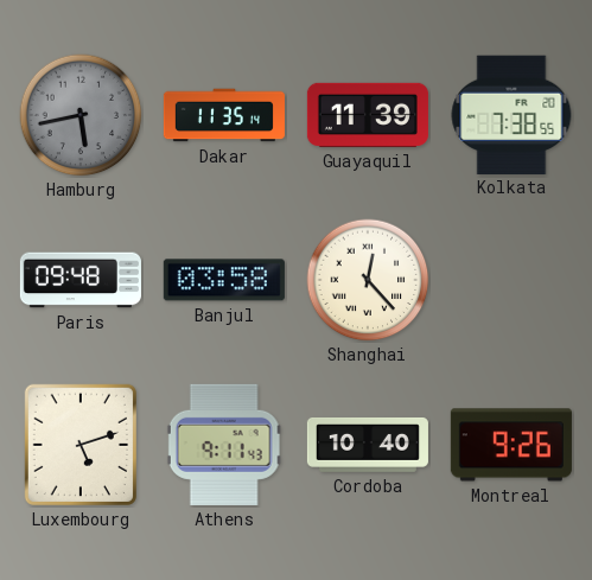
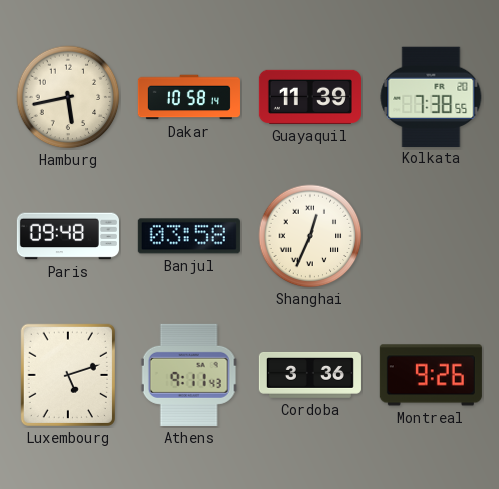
Hamburg dial: grey -> cream (68, 97)
Dakar: 11:35 -> 10:58 (189, 97)
Shanghai: 12:23 -> 12:34 (310, 236)
Cordoba: 10:40 -> 3:36 (310, 375)
